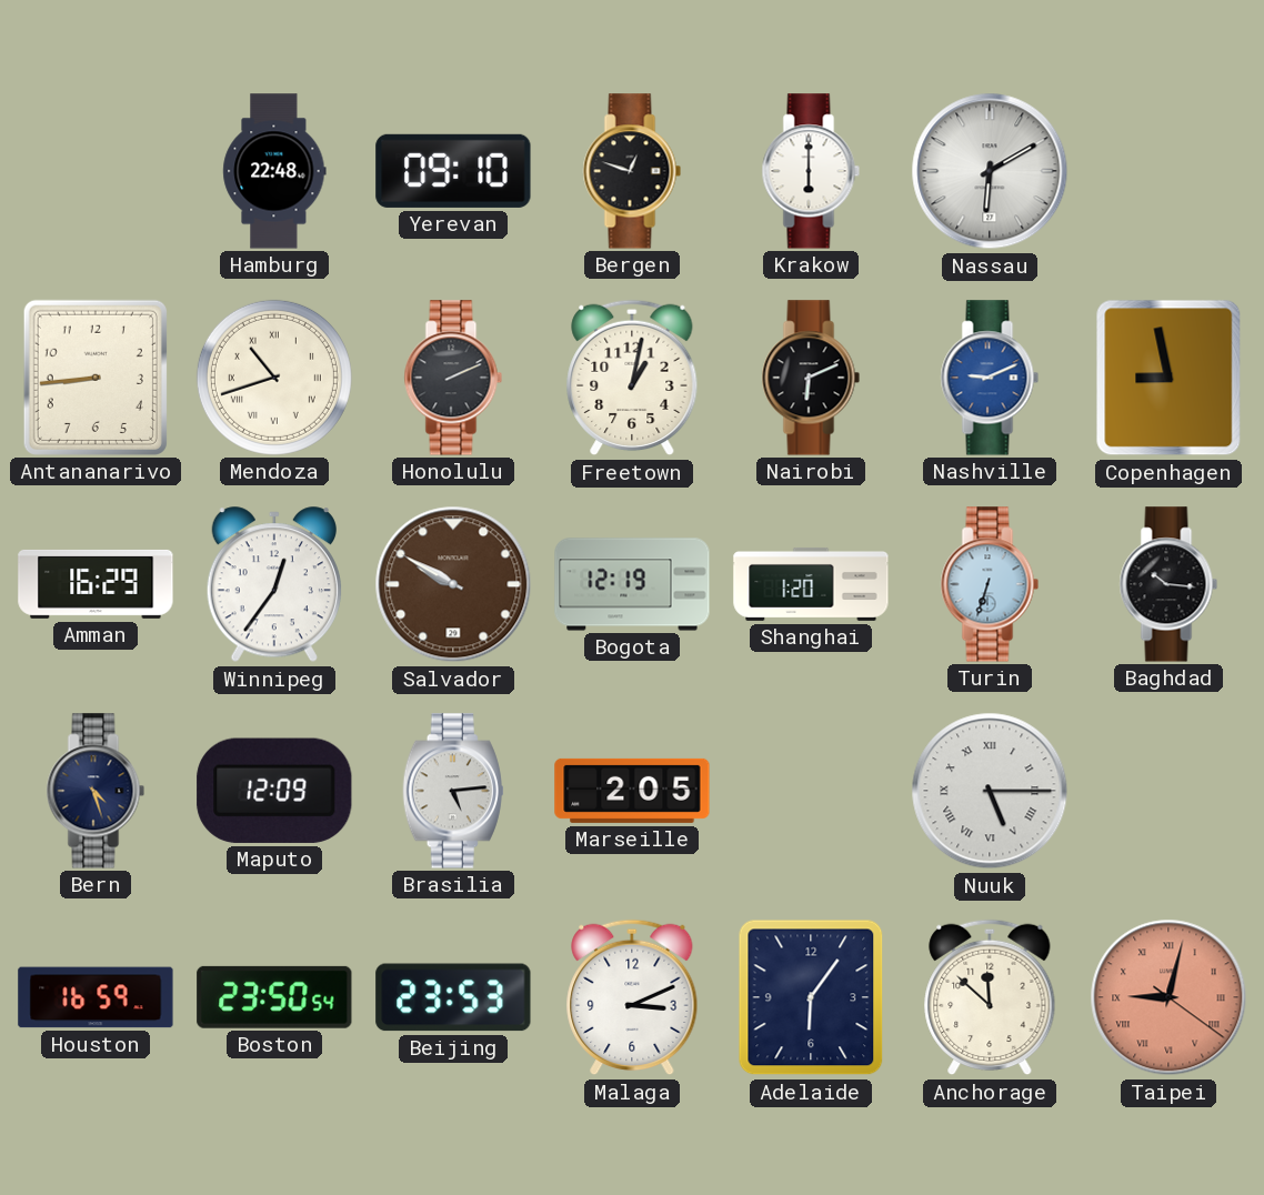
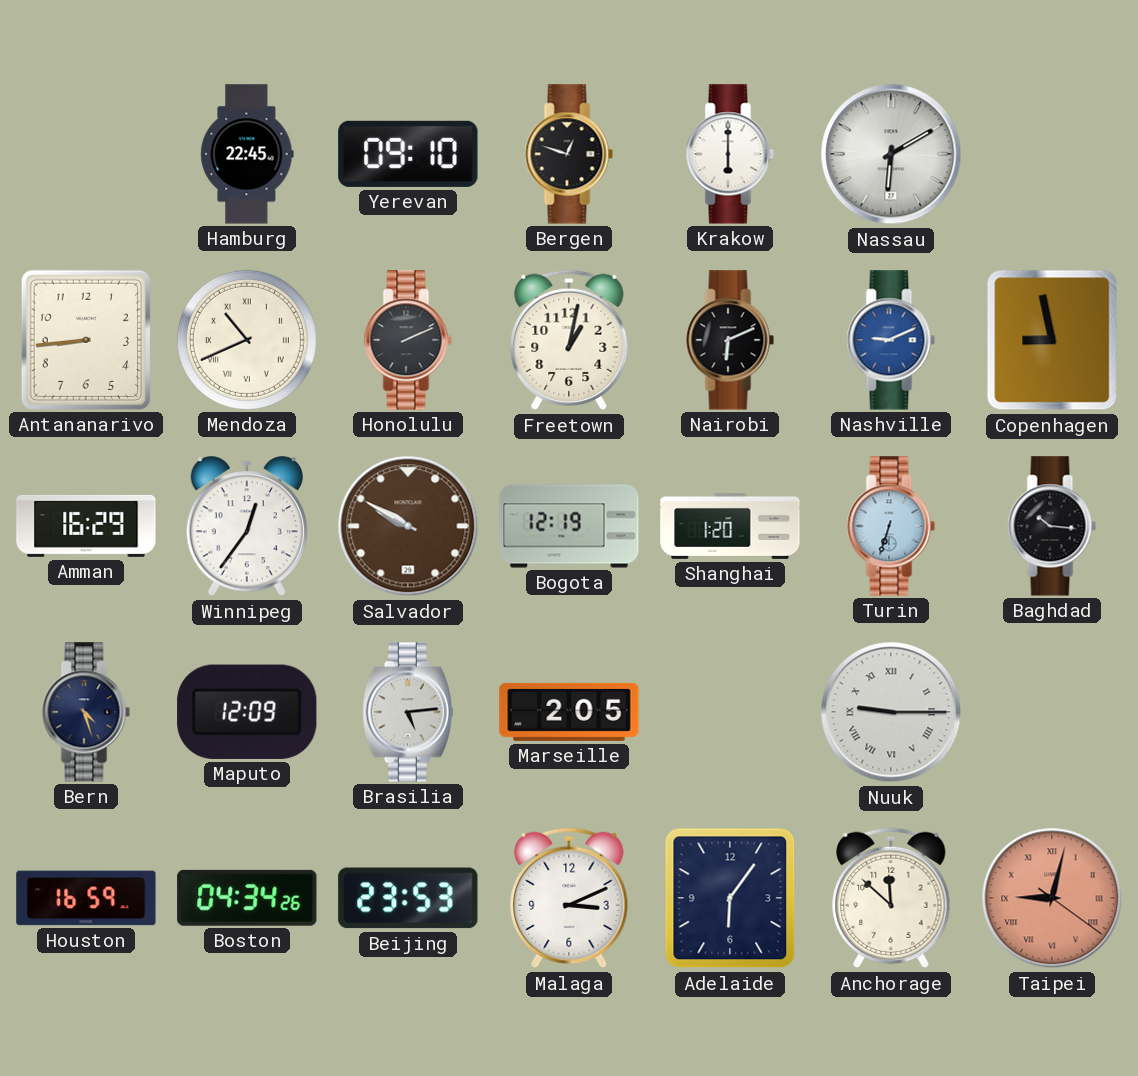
Hamburg: 22:48 -> 22:45 (247, 154)
Mendoza: 10:42 -> 10:41 (247, 340)
Nuuk: 5:15 -> 9:15 (891, 712)
Boston: 23:50 -> 04:34 (247, 898)
